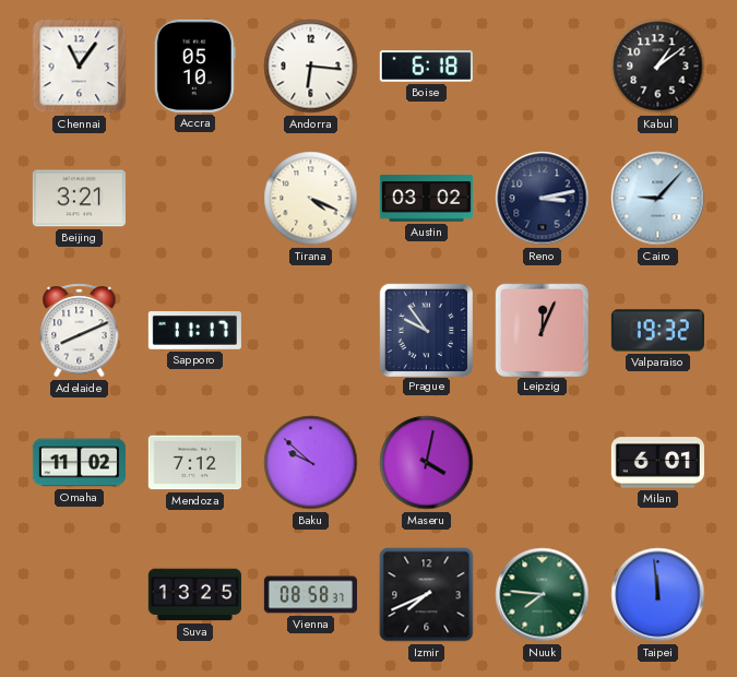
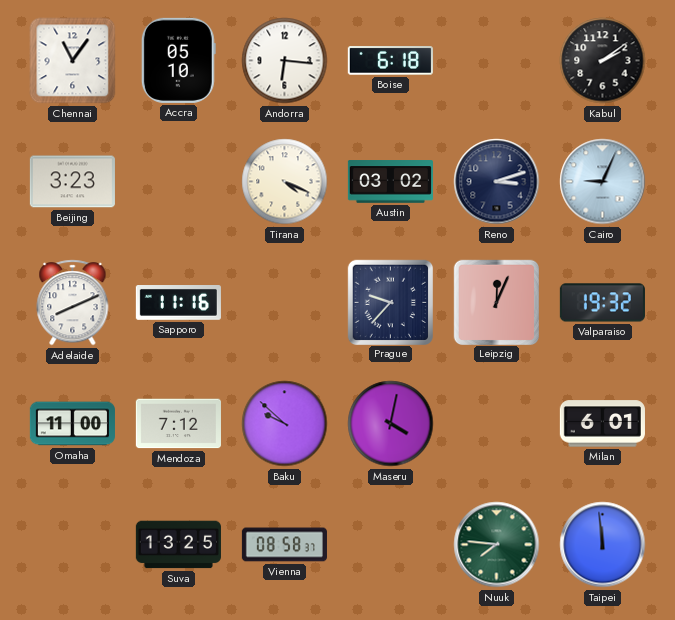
Kabul: 1:09 -> 2:09 (603, 61)
Beijing: 3:21 -> 3:23 (72, 182)
Reno: 3:13 -> 3:12 (497, 182)
Cairo: 9:07 -> 9:04 (603, 182)
Sapporo: 11:17 -> 11:16 (178, 303)
Prague: 9:54 -> 9:37 (390, 302)
Omaha: 11:02 -> 11:00 (72, 424)
Izmir: 7:41 -> none (427, 595)
